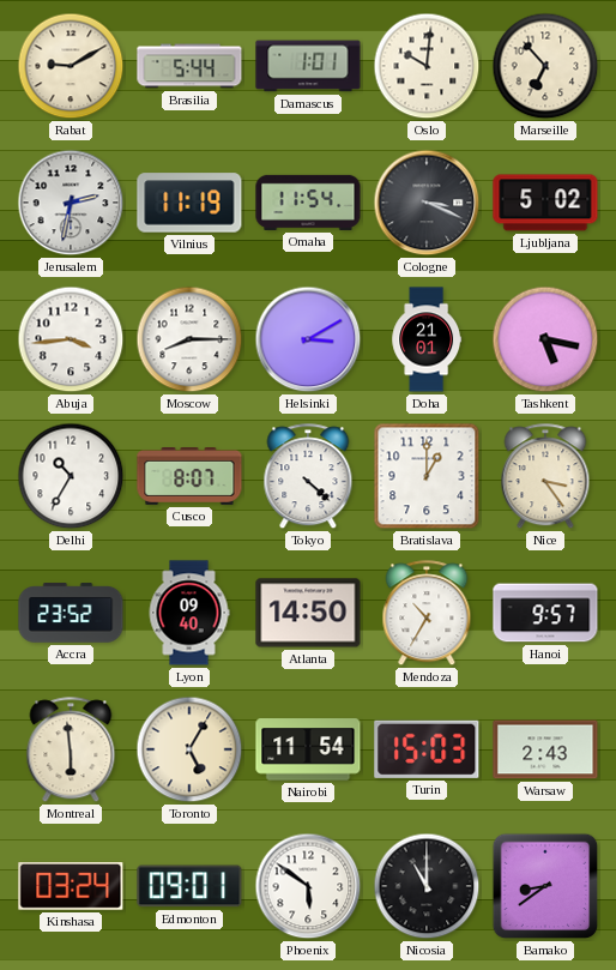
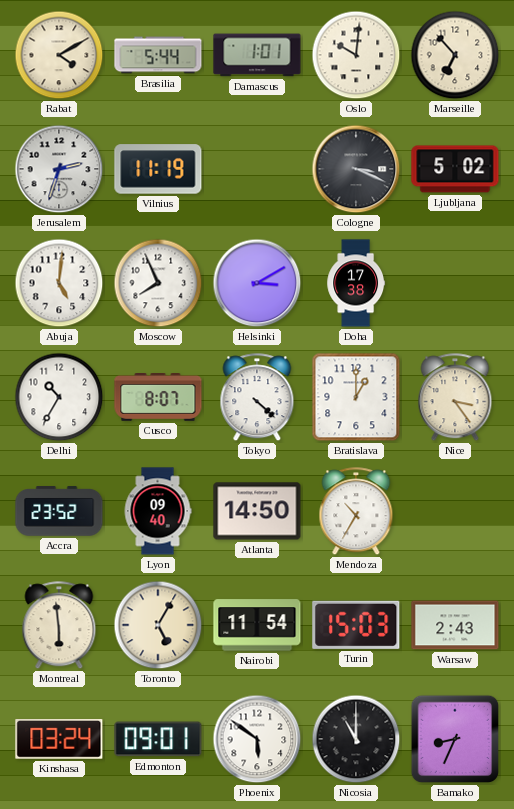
Rabat: 9:10 -> 4:10 (59, 55)
Jerusalem: 2:32 -> 2:33 (59, 169)
Omaha: 11:54 -> none (308, 203)
Abuja: 3:44 -> 5:01 (59, 283)
Moscow: 8:15 -> 7:56 (158, 283)
Doha: 21:01 -> 17:38 (356, 283)
Tashkent: 5:17 -> none (545, 339)
Hanoi: 9:57 -> none (545, 613)
Bamako: 8:39 -> 8:34 (455, 739)
